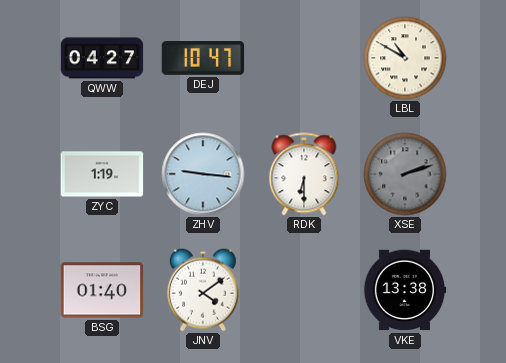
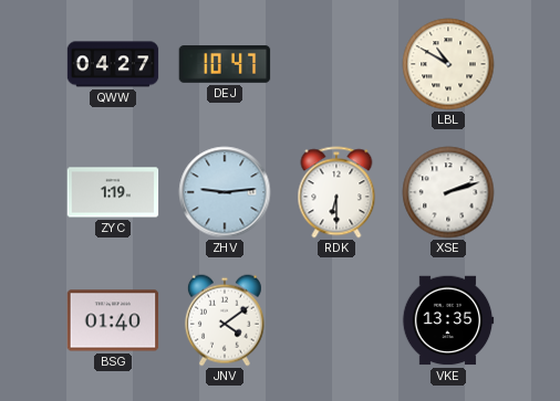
ZHV: 9:16 -> 9:14 (225, 192)
XSE dial: grey -> white (448, 192)
VKE: 13:38 -> 13:35 (448, 320)
